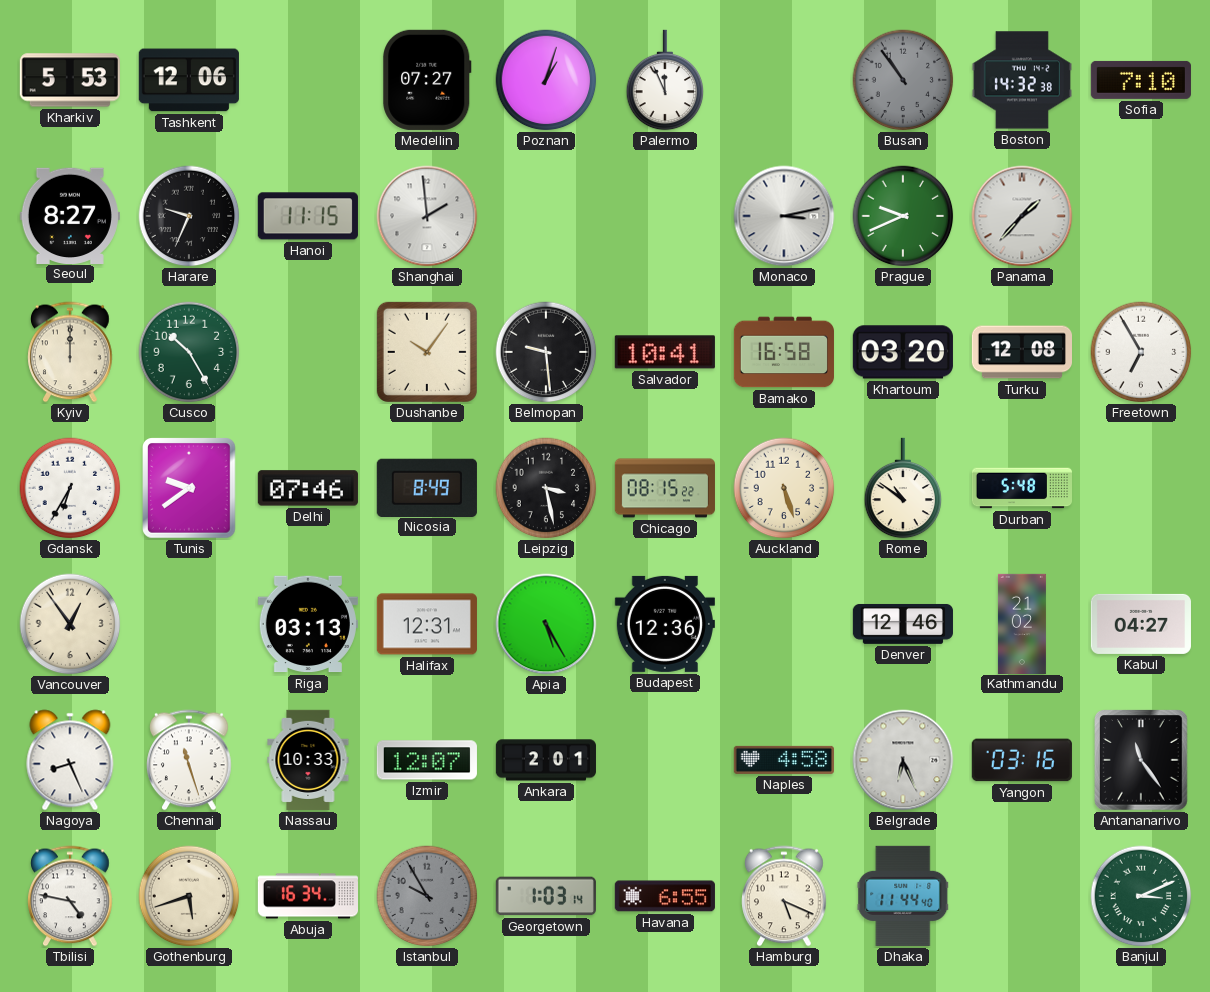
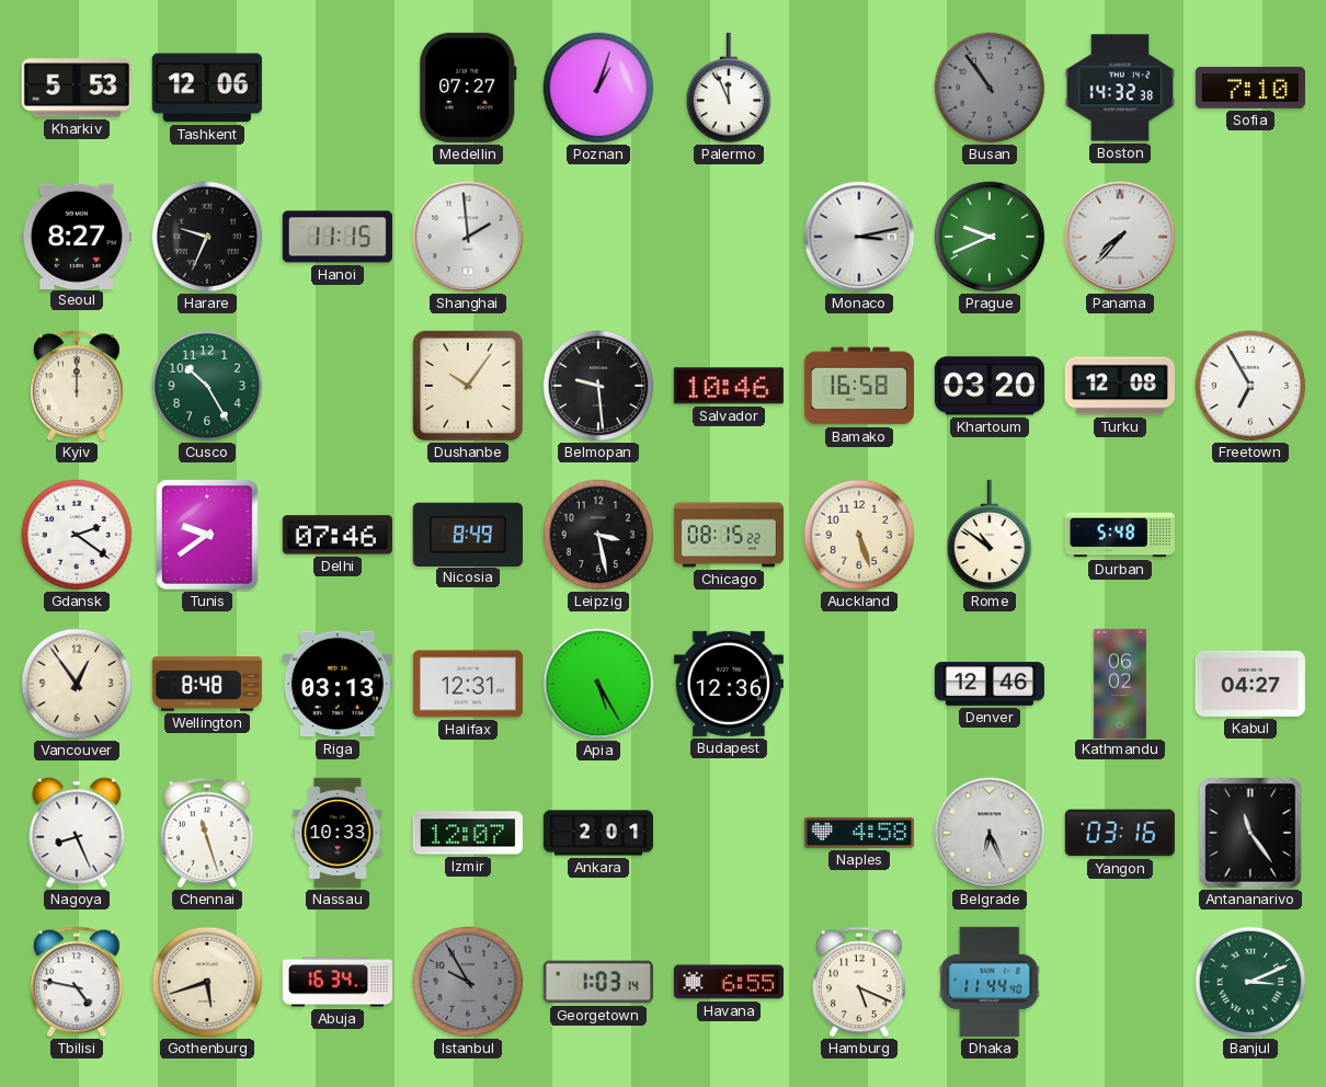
Panama: 1:37 -> 7:37 (1120, 237)
Salvador: 10:41 -> 10:46 (729, 386)
Gdansk: 6:35 -> 2:21 (77, 535)
Wellington: none -> 8:48 (207, 684)
Kathmandu: 21:02 -> 06:02 (1120, 683)
